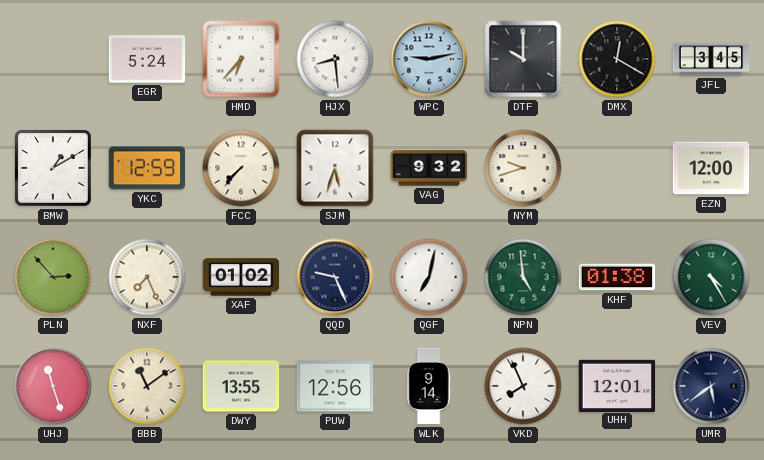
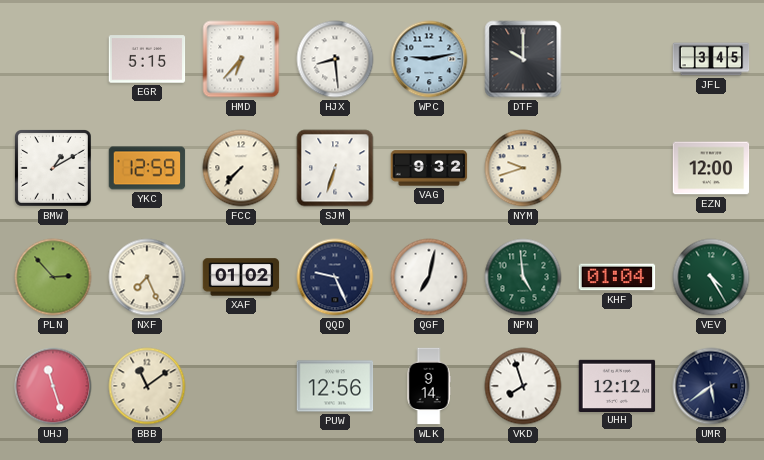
EGR: 5:24 -> 5:15 (147, 59)
DMX: 12:20 -> none (617, 59)
SJM: 5:33 -> 6:33 (335, 168)
KHF: 01:38 -> 01:04 (617, 277)
DWY: 13:55 -> none (241, 386)
VKD: 7:56 -> 7:57 (523, 386)
UHH: 12:01 -> 12:12 (617, 385)
